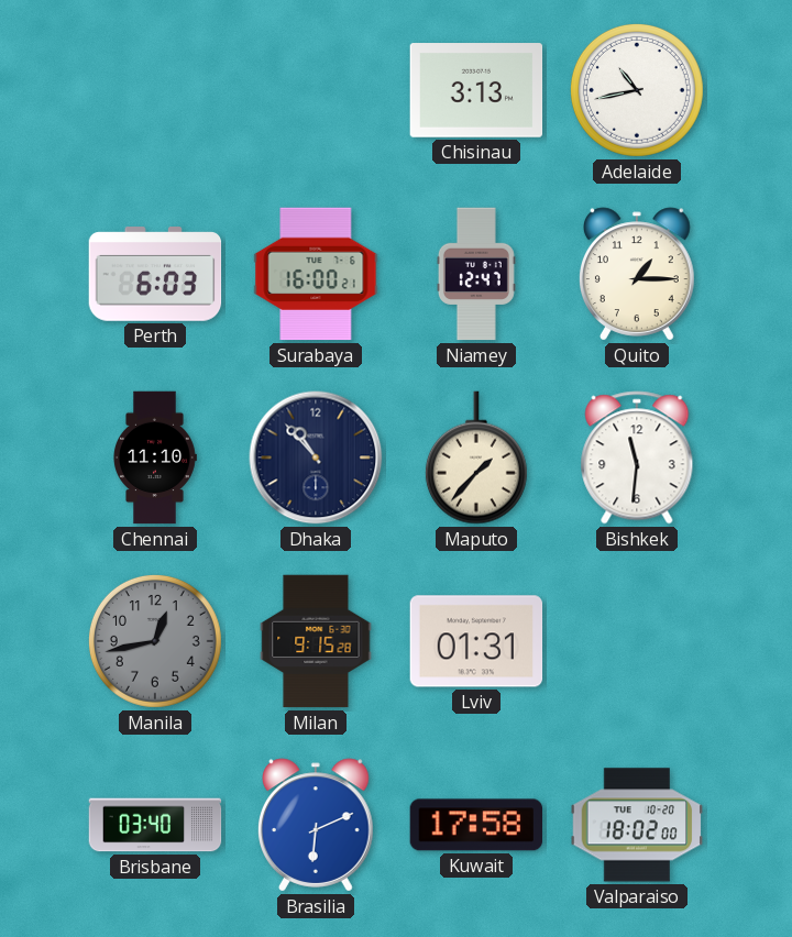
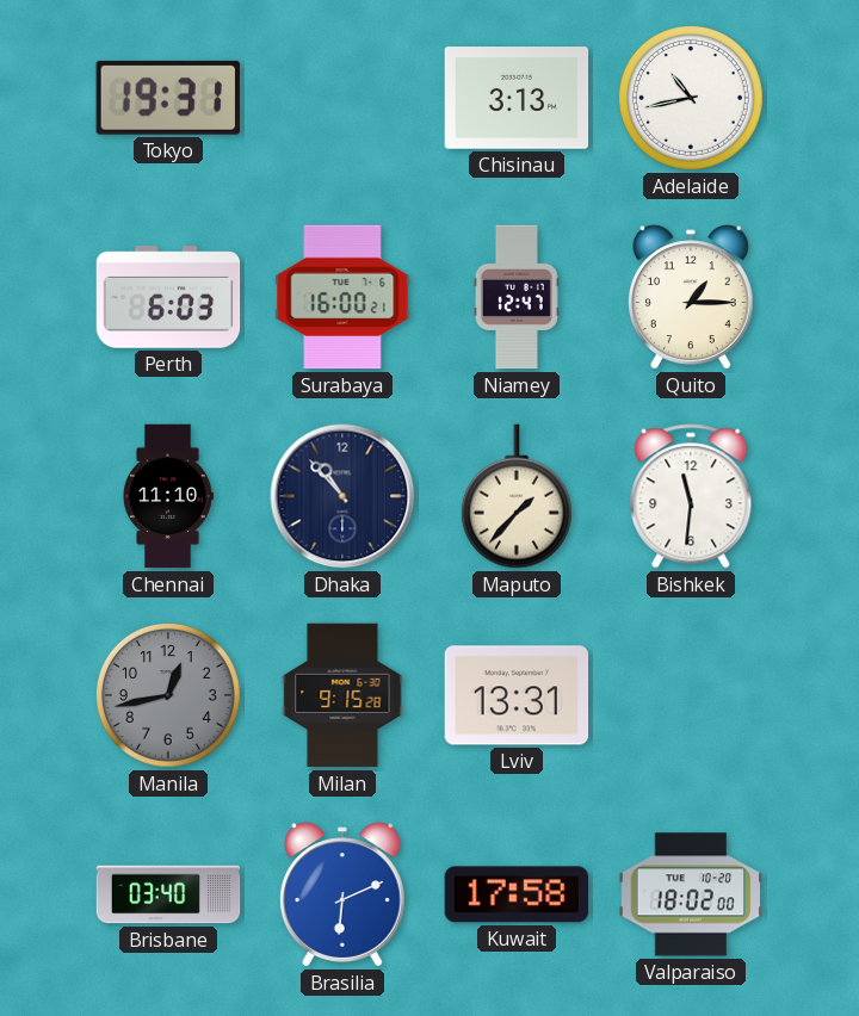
Tokyo: none -> 19:31 (168, 98)
Lviv: 01:31 -> 13:31 (517, 695)
